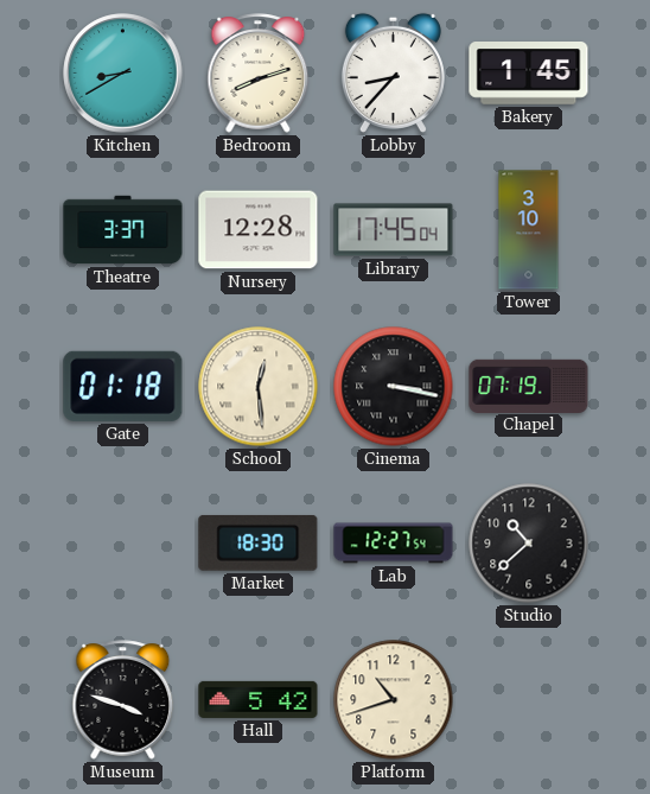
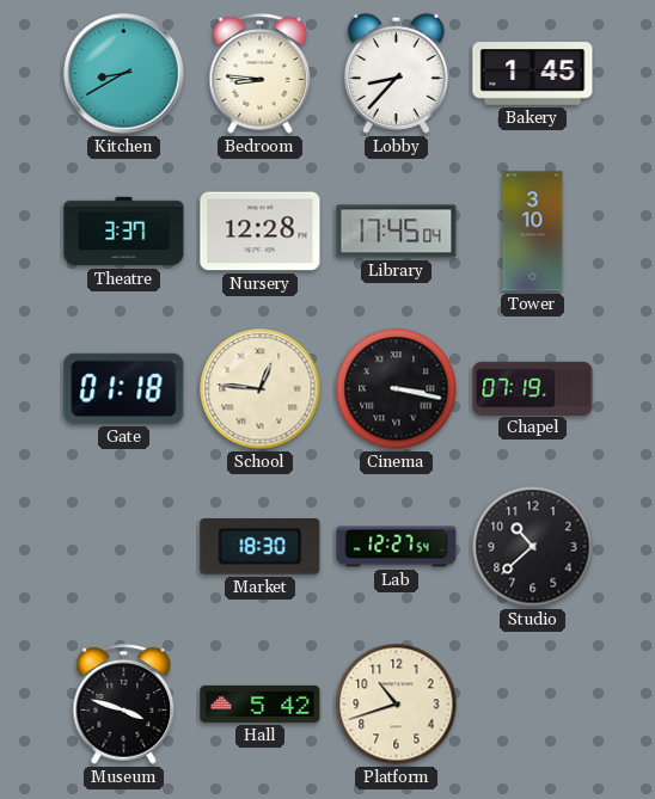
Bedroom: 8:12 -> 8:46 (261, 74)
School: 12:29 -> 12:46 (261, 389)
